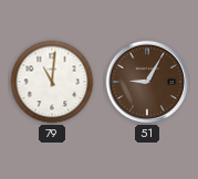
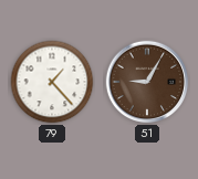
79: 11:01 -> 1:23 (52, 82)
